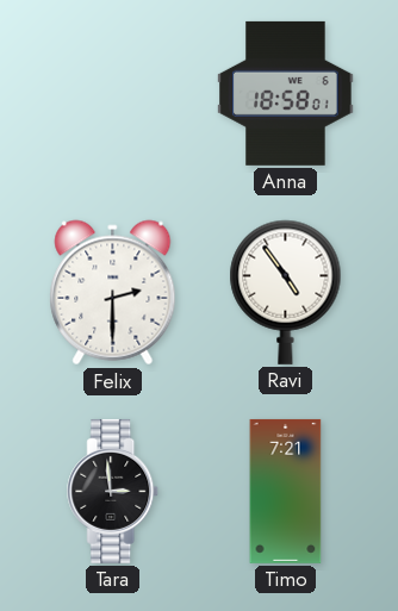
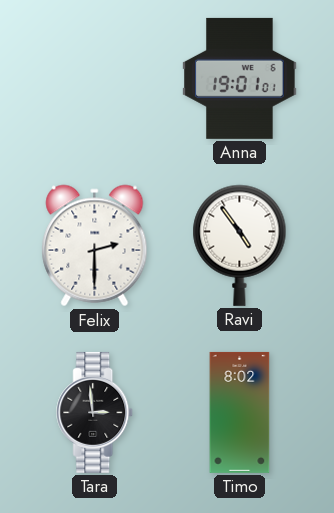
Anna: 18:58 -> 19:01 (240, 78)
Timo: 7:21 -> 8:02 (240, 412)
